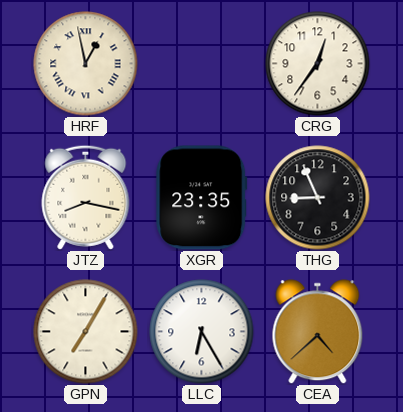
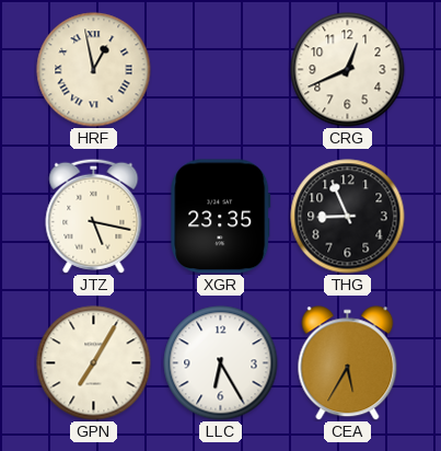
CRG: 12:36 -> 12:41 (348, 70)
JTZ: 8:17 -> 5:17 (94, 216)
CEA: 4:38 -> 5:35 (348, 363)
